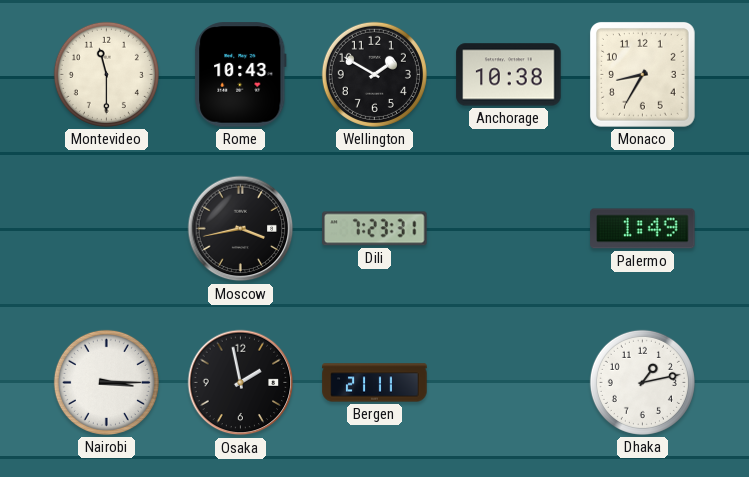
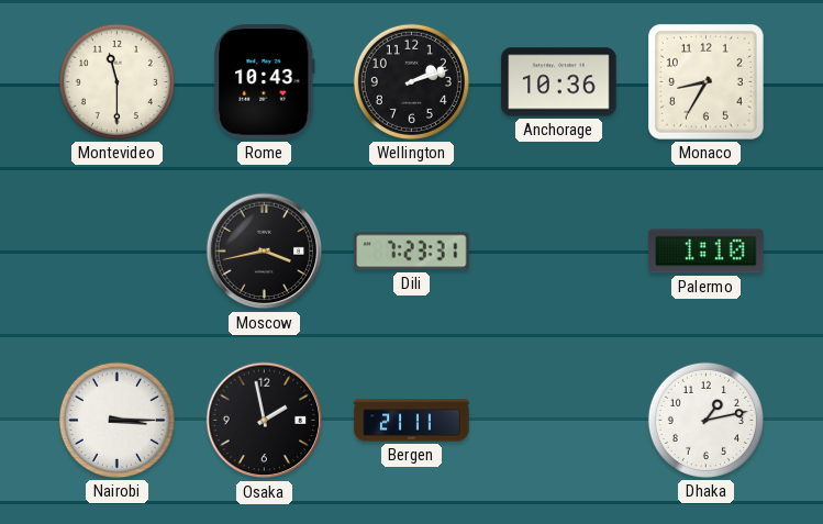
Wellington: 1:50 -> 2:12 (411, 81)
Anchorage: 10:38 -> 10:36 (559, 82)
Palermo: 1:49 -> 1:10 (707, 252)
